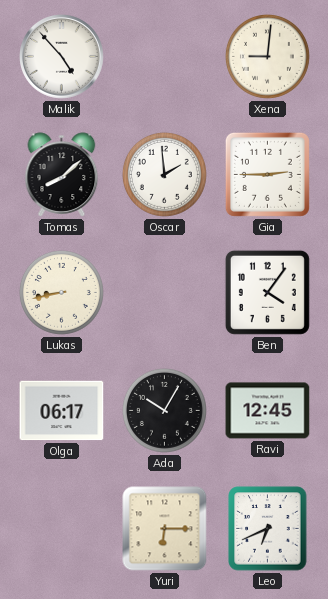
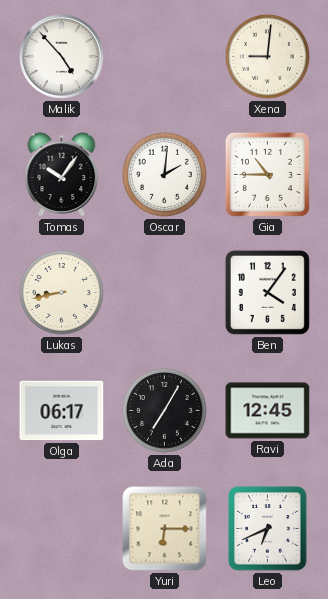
Tomas: 8:08 -> 10:06 (62, 175)
Oscar: 1:59 -> 2:01 (164, 174)
Gia: 2:45 -> 10:45 (267, 174)
Ada: 10:05 -> 7:05 (164, 410)
